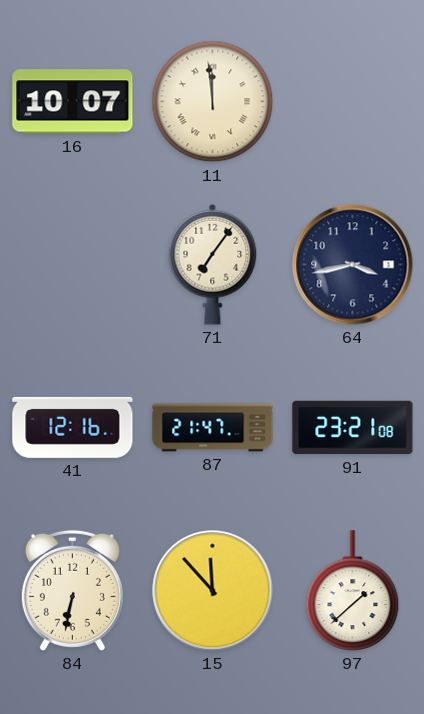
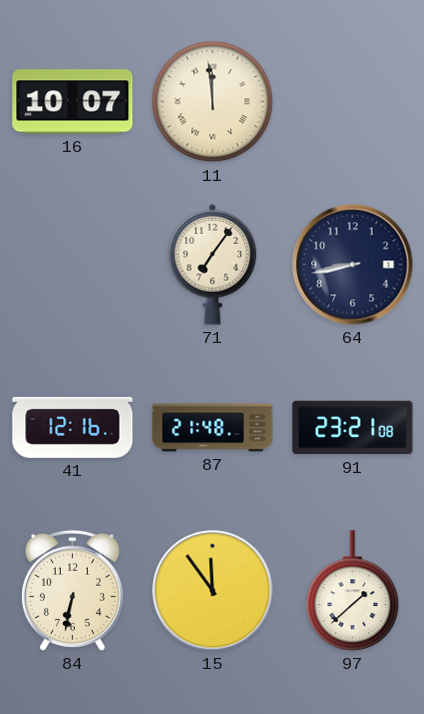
64: 3:43 -> 8:43 (353, 265)
87: 21:47 -> 21:48 (213, 428)
15: 11:53 -> 11:54 (213, 591)
